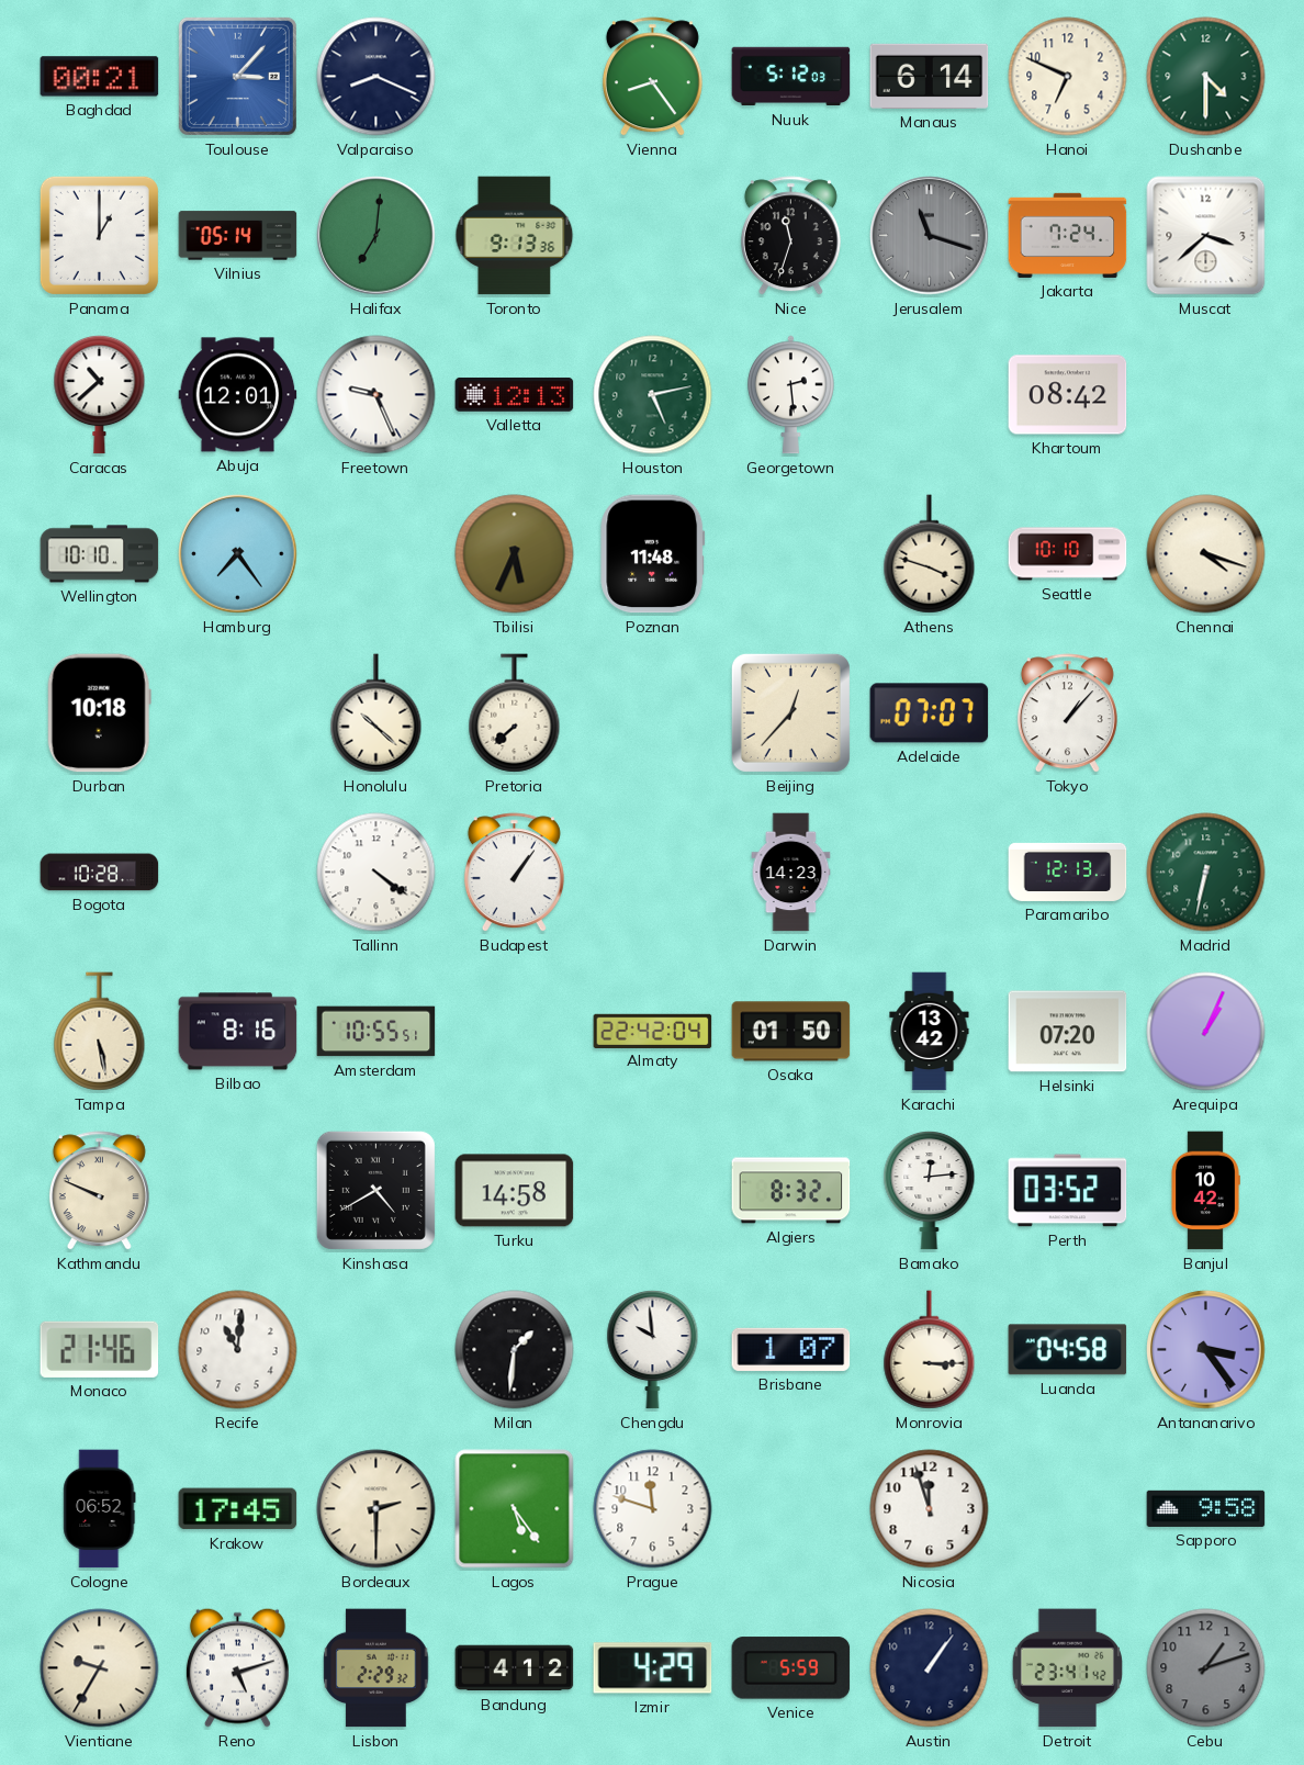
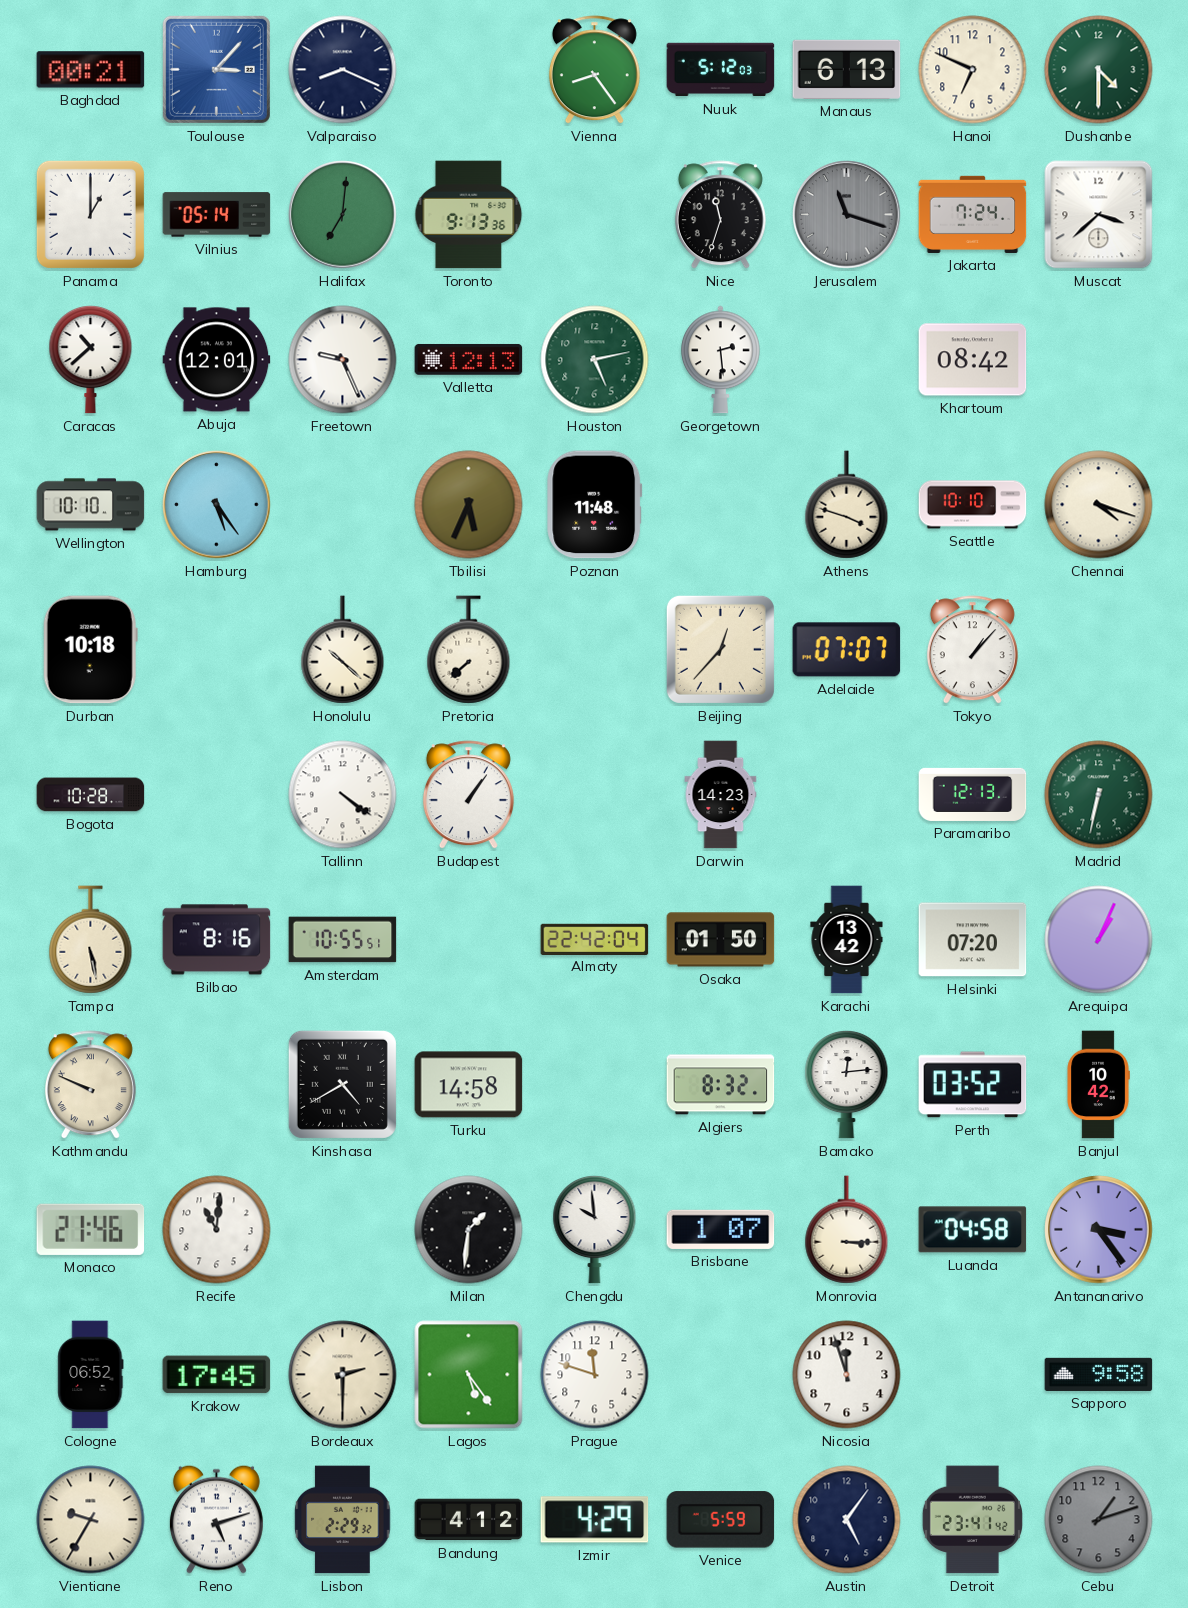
Manaus: 6:14 -> 6:13 (847, 69)
Hamburg: 7:24 -> 5:24 (217, 505)
Austin: 1:06 -> 5:06 (847, 1520)
